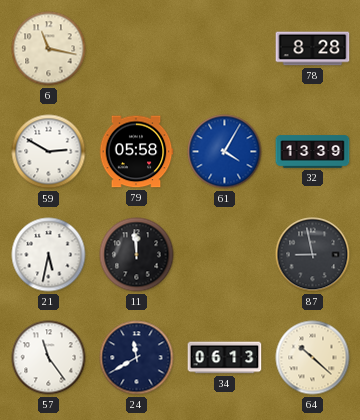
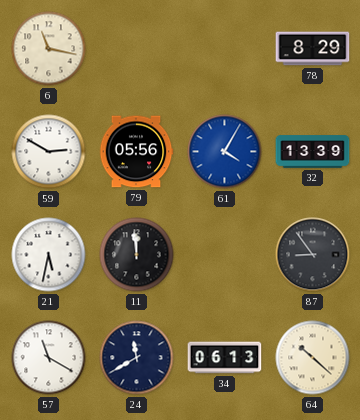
78: 8:28 -> 8:29 (313, 49)
79: 05:58 -> 05:56 (136, 152)
87: 8:58 -> 8:54 (313, 255)
57: 11:24 -> 11:20 (49, 358)
